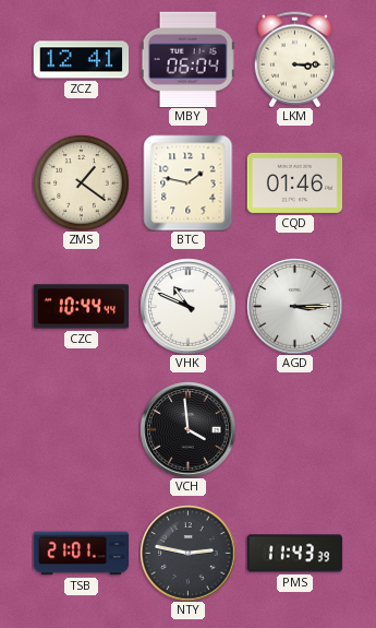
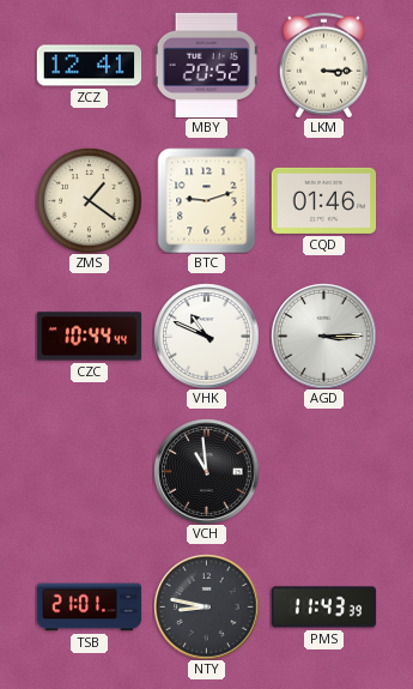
MBY: 06:04 -> 20:52 (206, 65)
BTC: 1:47 -> 9:12 (207, 200)
VCH: 3:59 -> 10:59 (206, 471)
NTY: 2:47 -> 8:47 (206, 606)
